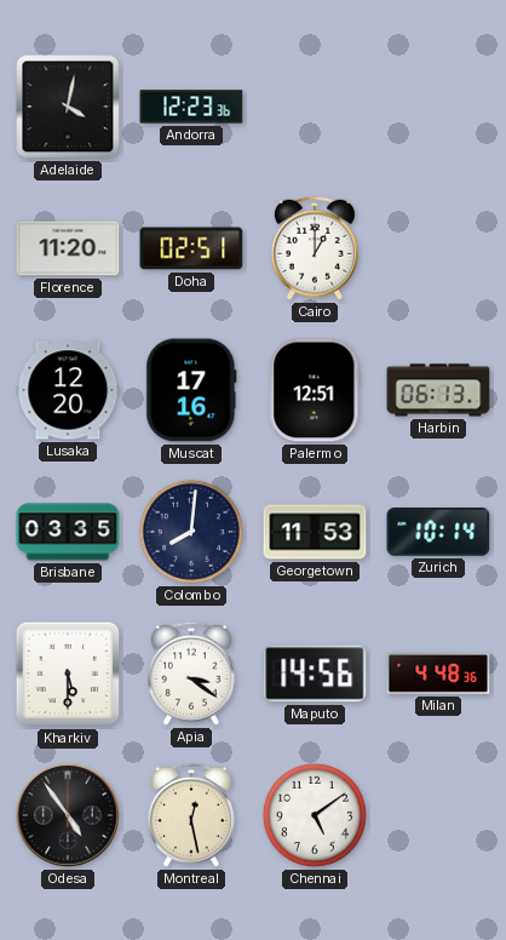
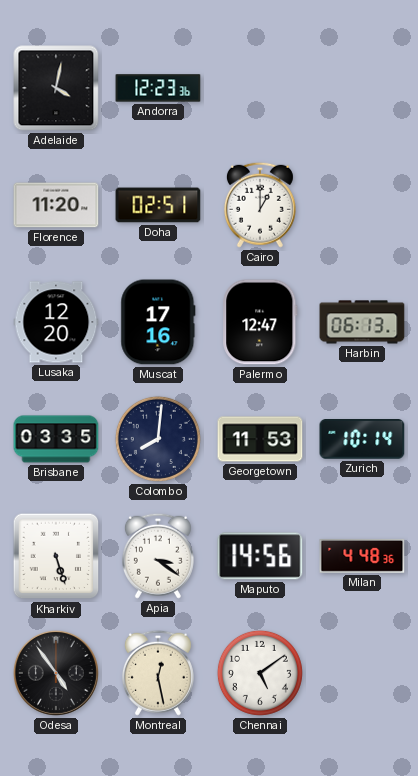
Palermo: 12:51 -> 12:47 (260, 322)
Kharkiv: 5:30 -> 5:27 (56, 556)
